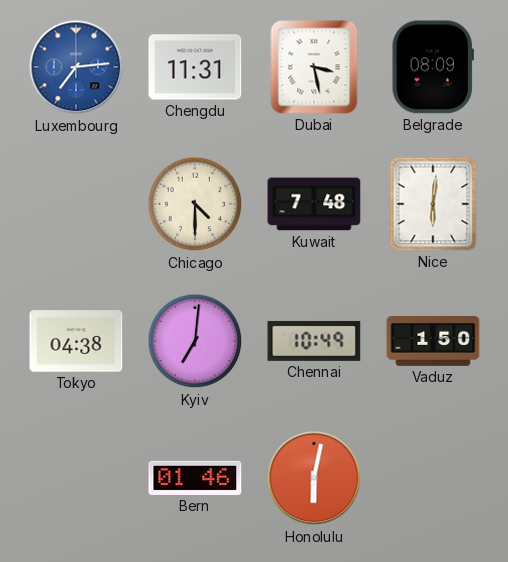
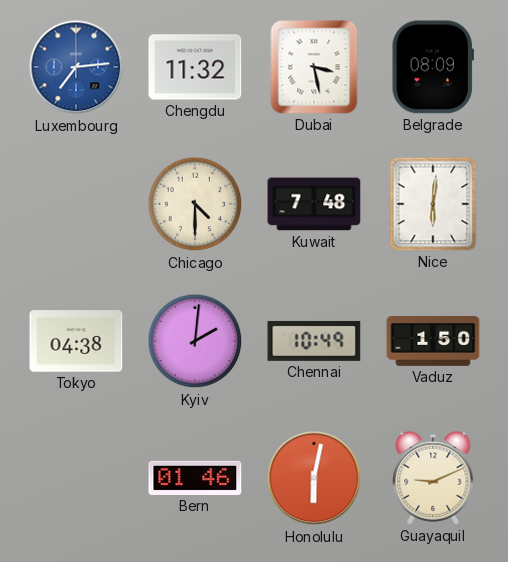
Chengdu: 11:31 -> 11:32 (195, 67)
Kyiv: 7:01 -> 2:01 (195, 341)
Guayaquil: none -> 9:11 (433, 478)
